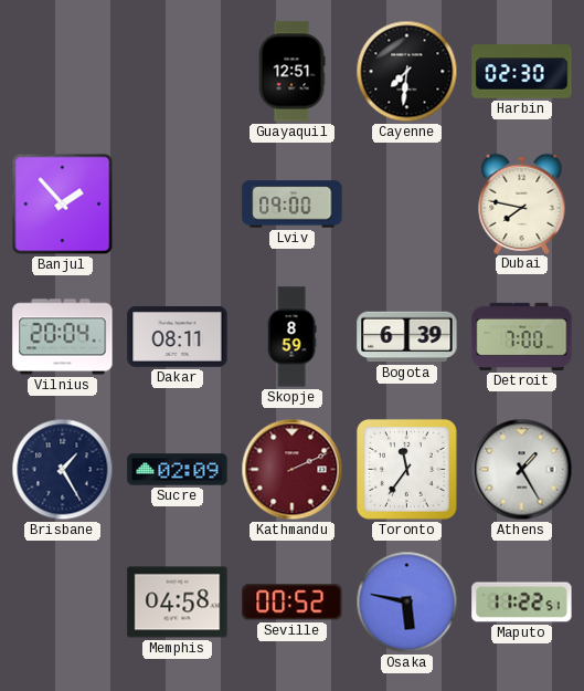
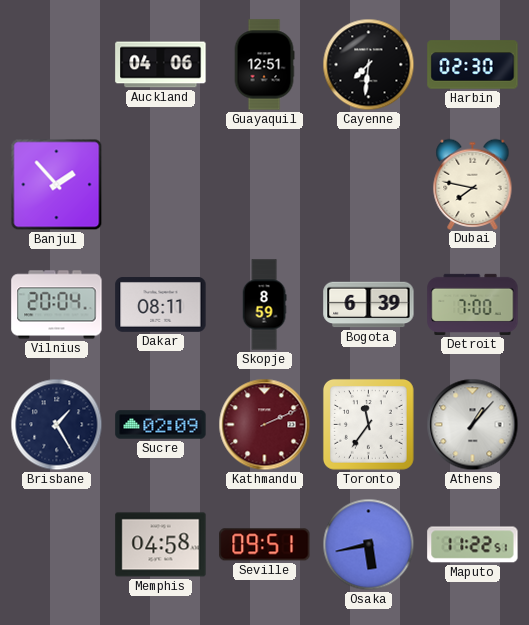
Auckland: none -> 04:06 (161, 65)
Lviv: 09:00 -> none (293, 205)
Athens: 1:25 -> 1:07 (473, 425)
Seville: 00:52 -> 09:51 (265, 545)
Osaka: 5:47 -> 5:43 (369, 545)
